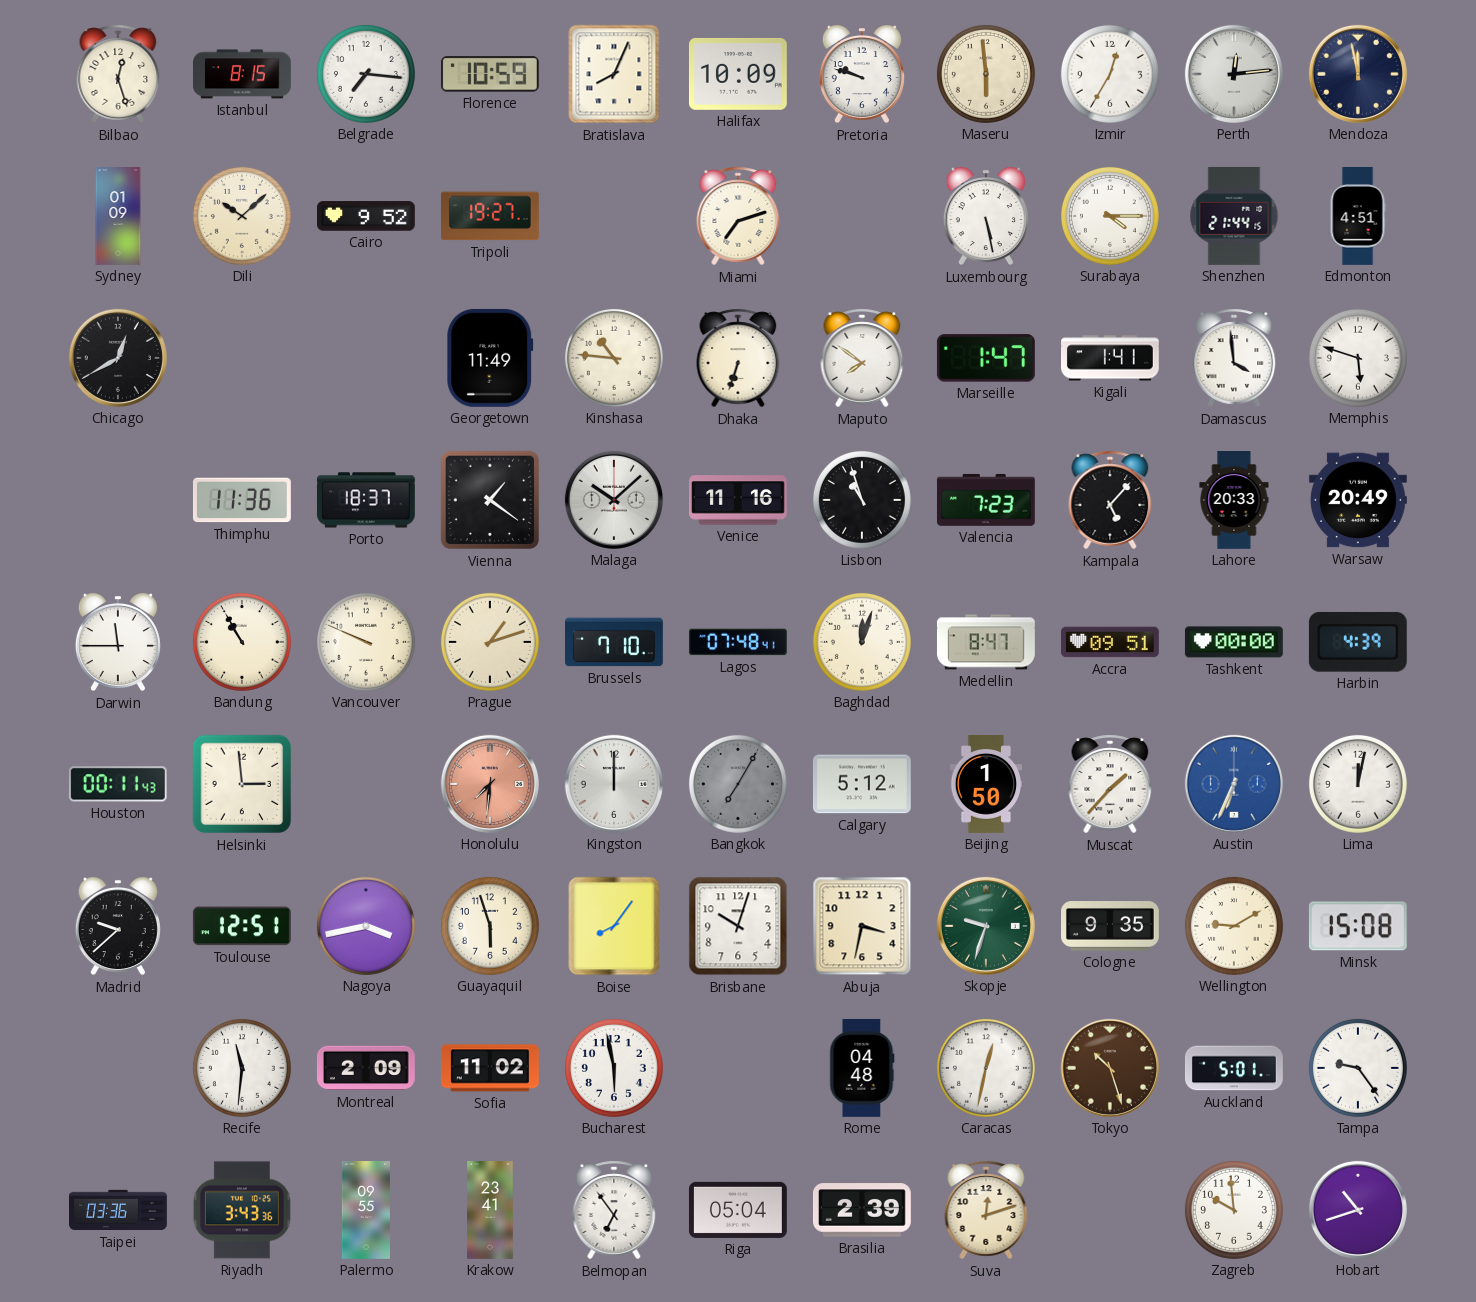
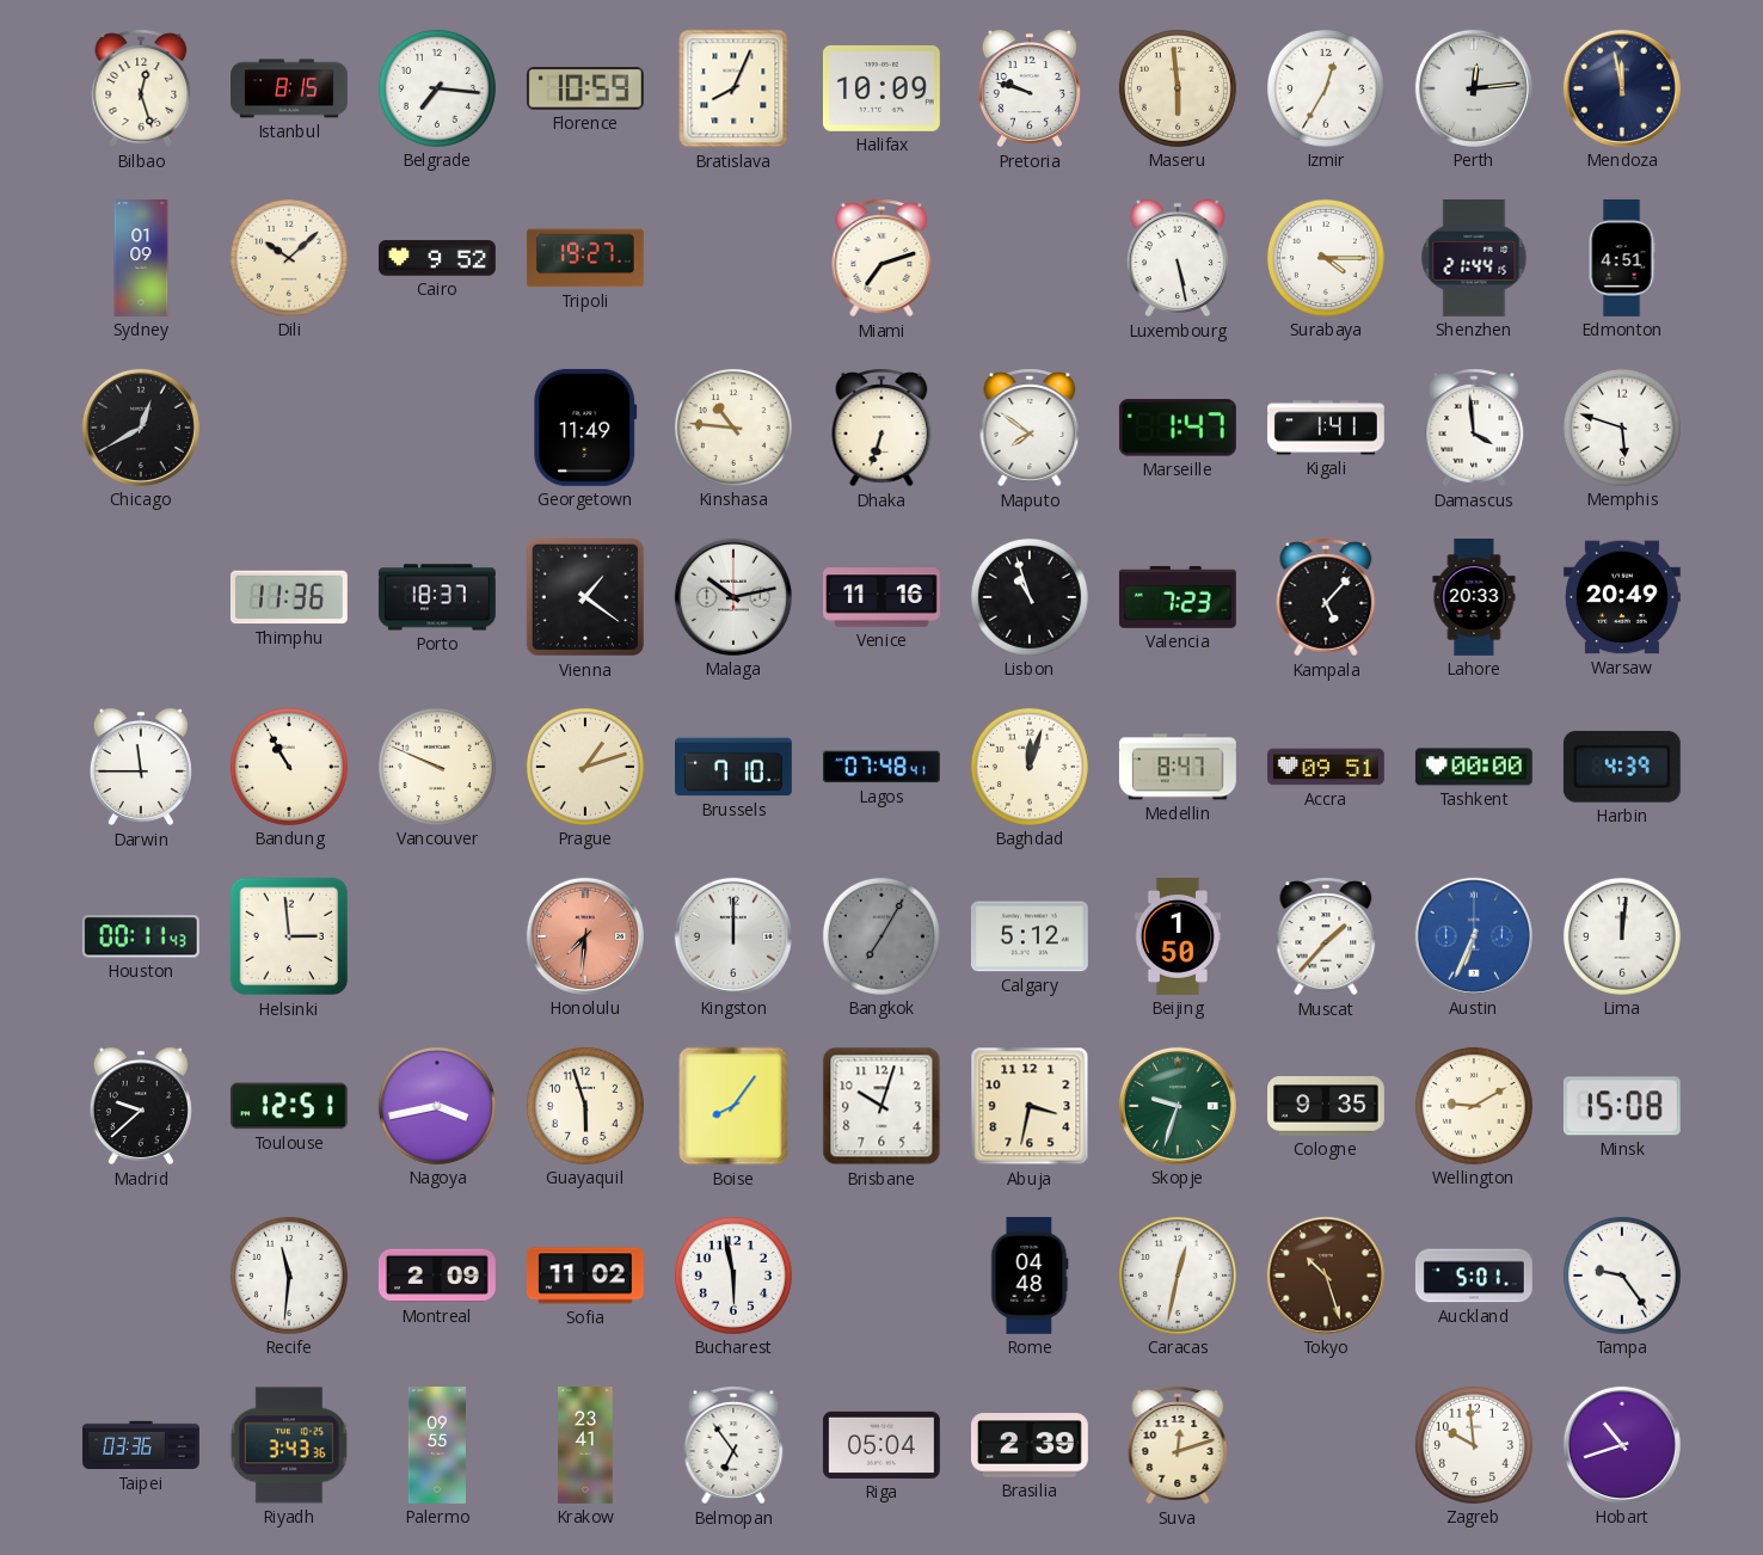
Malaga: 10:08 -> 10:13 (733, 597)
Lima: 12:02 -> 12:01 (1622, 936)
